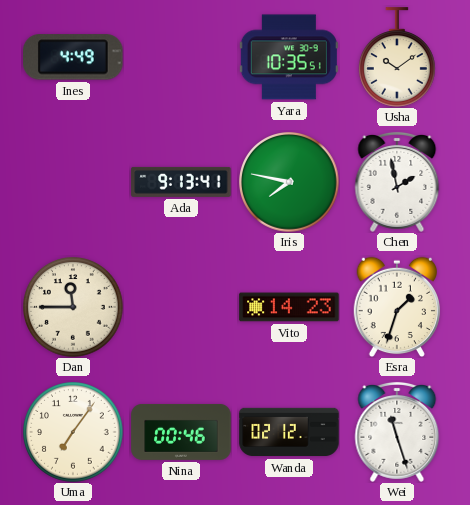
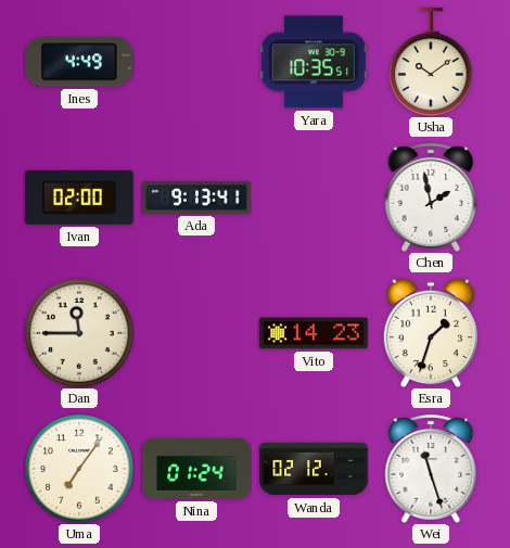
Ivan: none -> 02:00 (79, 197)
Iris: 7:47 -> none (290, 183)
Nina: 00:46 -> 01:24 (196, 469)
